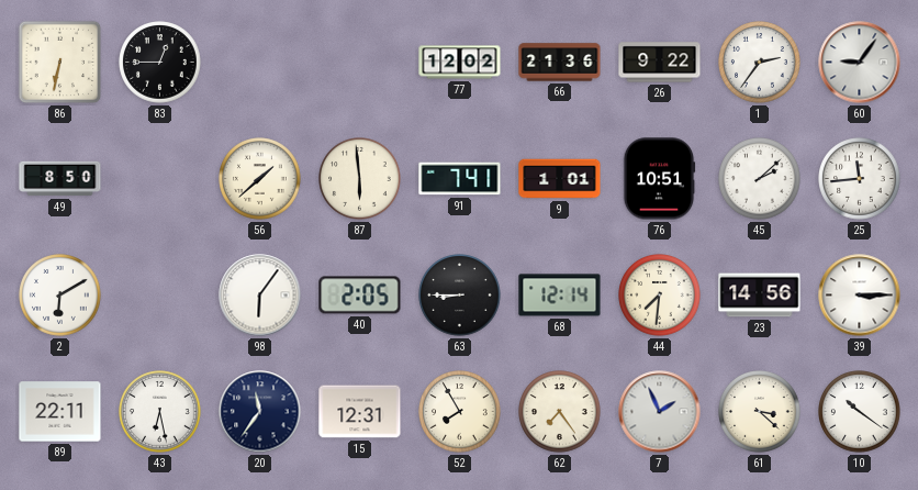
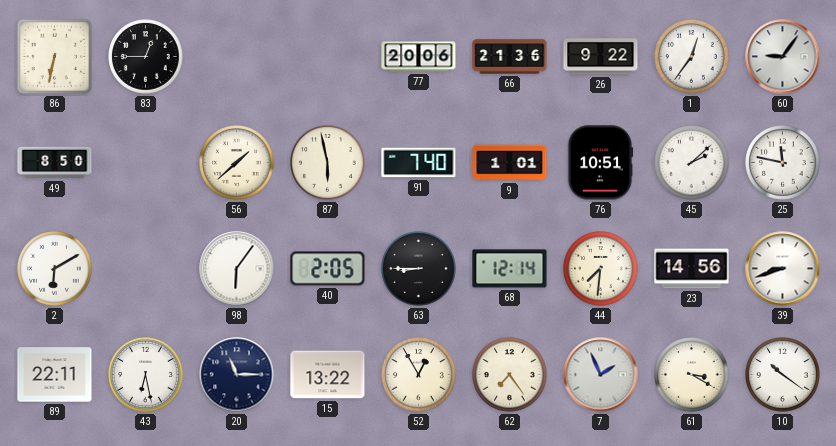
77: 12:02 -> 20:06 (419, 57)
1: 2:36 -> 12:36 (692, 57)
87: 5:59 -> 5:58 (328, 163)
91: 7:41 -> 7:40 (419, 163)
25: 11:44 -> 11:47 (783, 163)
39: 3:15 -> 8:42 (783, 269)
20: 11:36 -> 11:15 (237, 375)
15: 12:31 -> 13:22 (328, 375)
52: 7:55 -> 12:55 (419, 375)
61: 3:22 -> 3:20 (692, 375)
